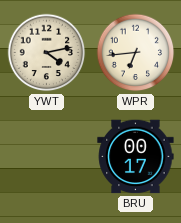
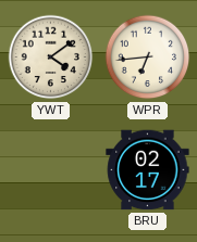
YWT: 4:13 -> 4:09 (51, 58)
BRU: 00:17 -> 02:17 (148, 170)
